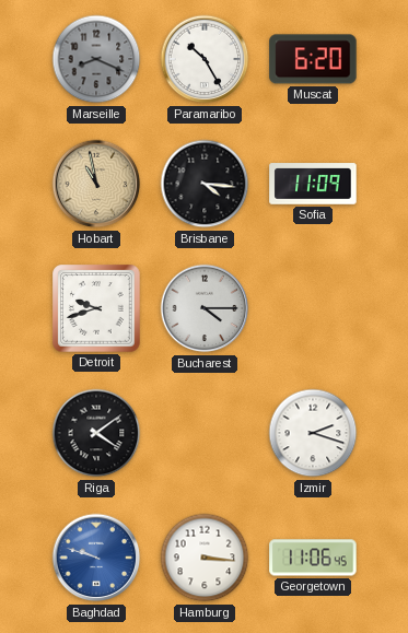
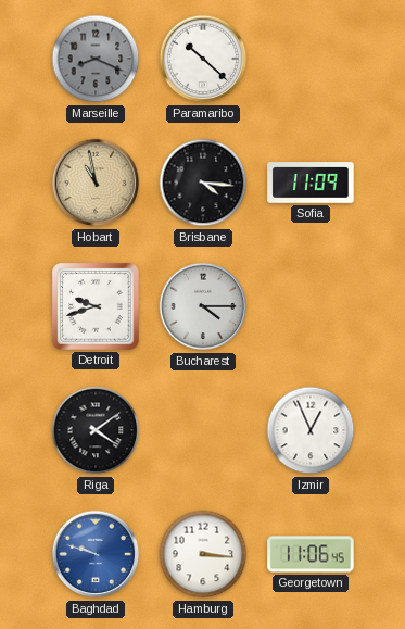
Paramaribo: 10:25 -> 10:22 (203, 59)
Muscat: 6:20 -> none (313, 59)
Izmir: 2:18 -> 12:56 (311, 430)
